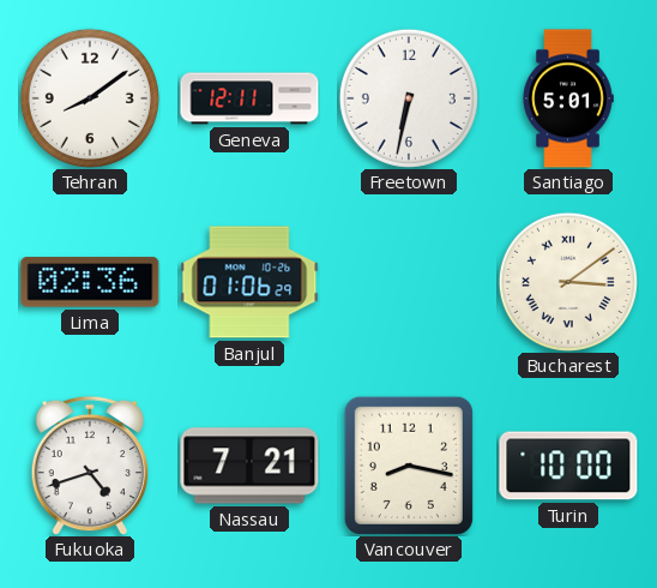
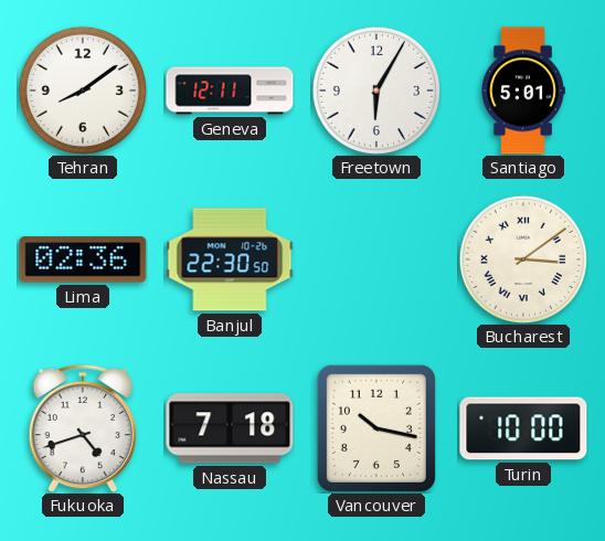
Freetown: 6:32 -> 6:05 (376, 91)
Banjul: 01:06 -> 22:30 (230, 259)
Nassau: 7:21 -> 7:18 (230, 428)
Vancouver: 8:17 -> 10:17 (376, 428)
